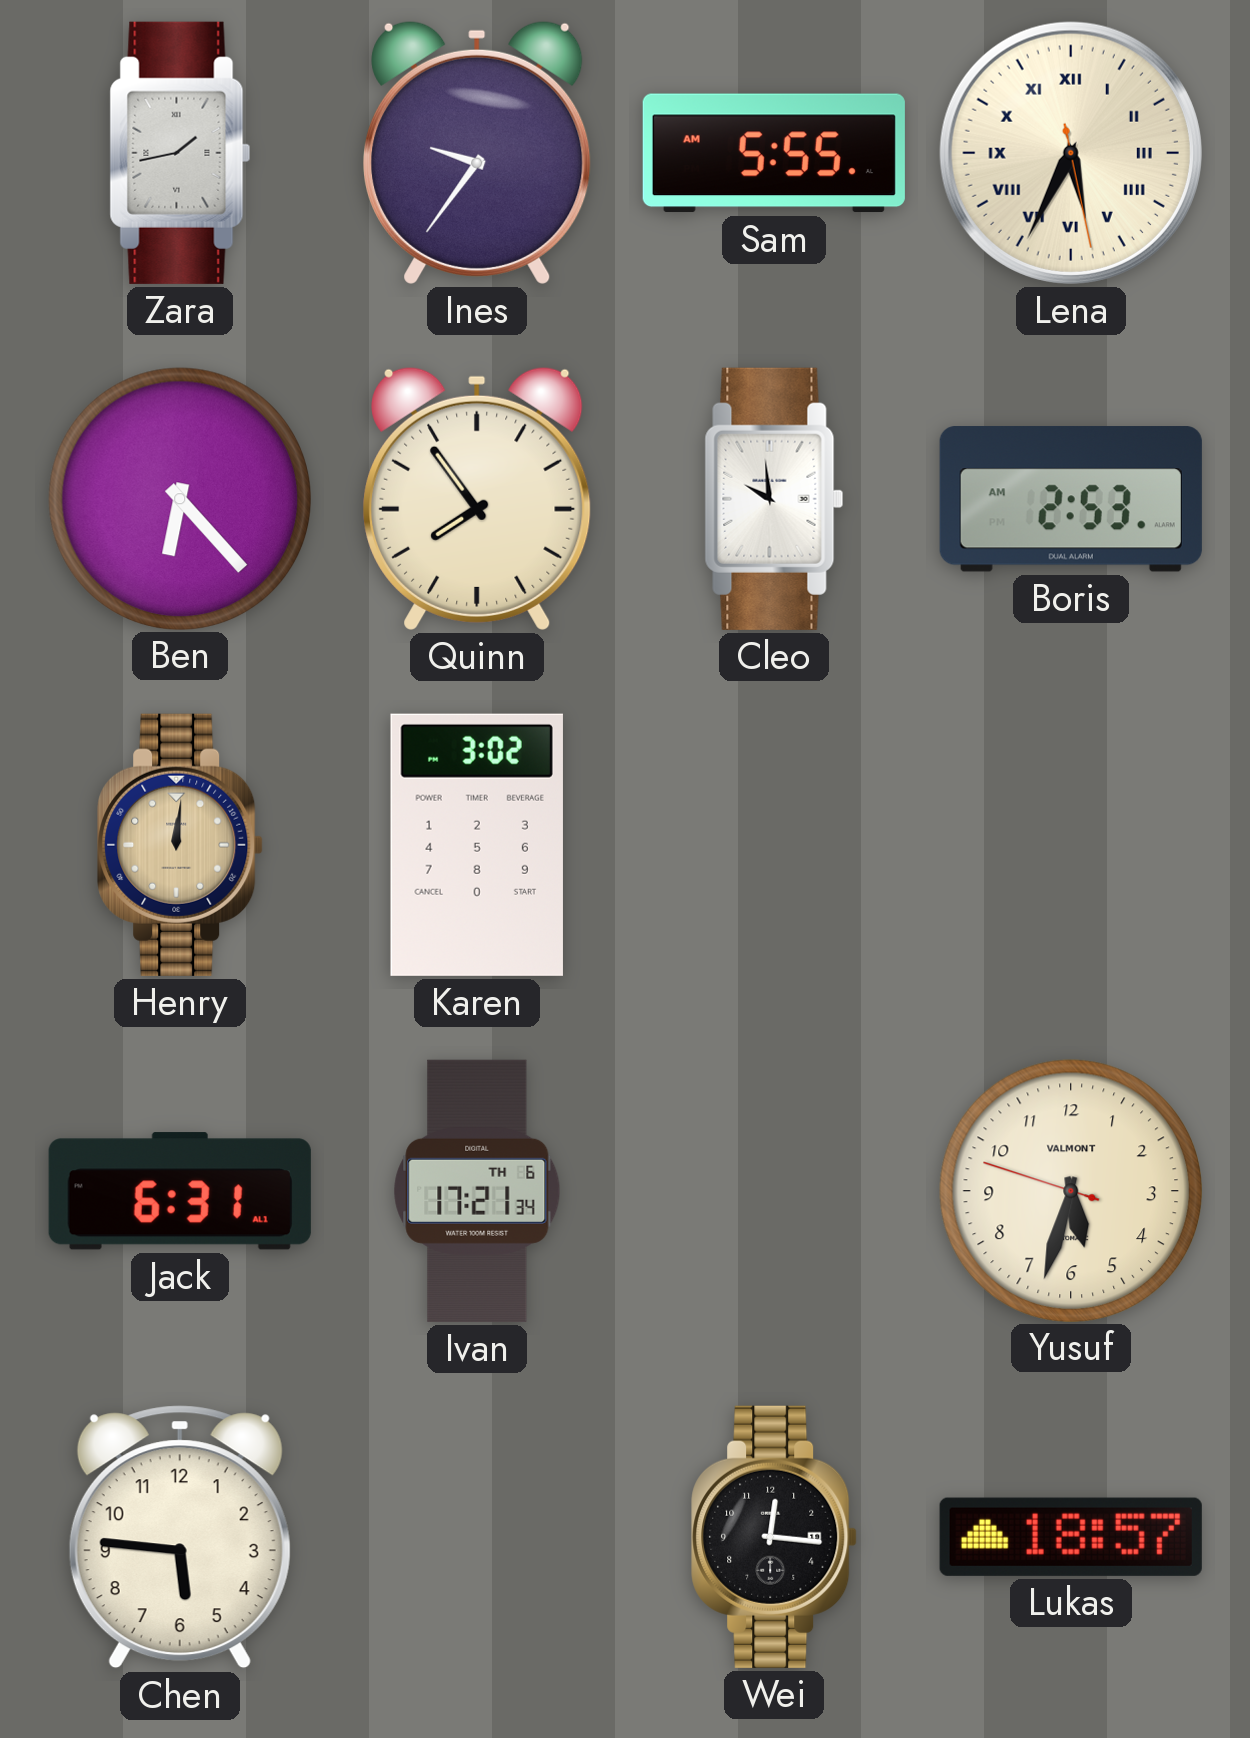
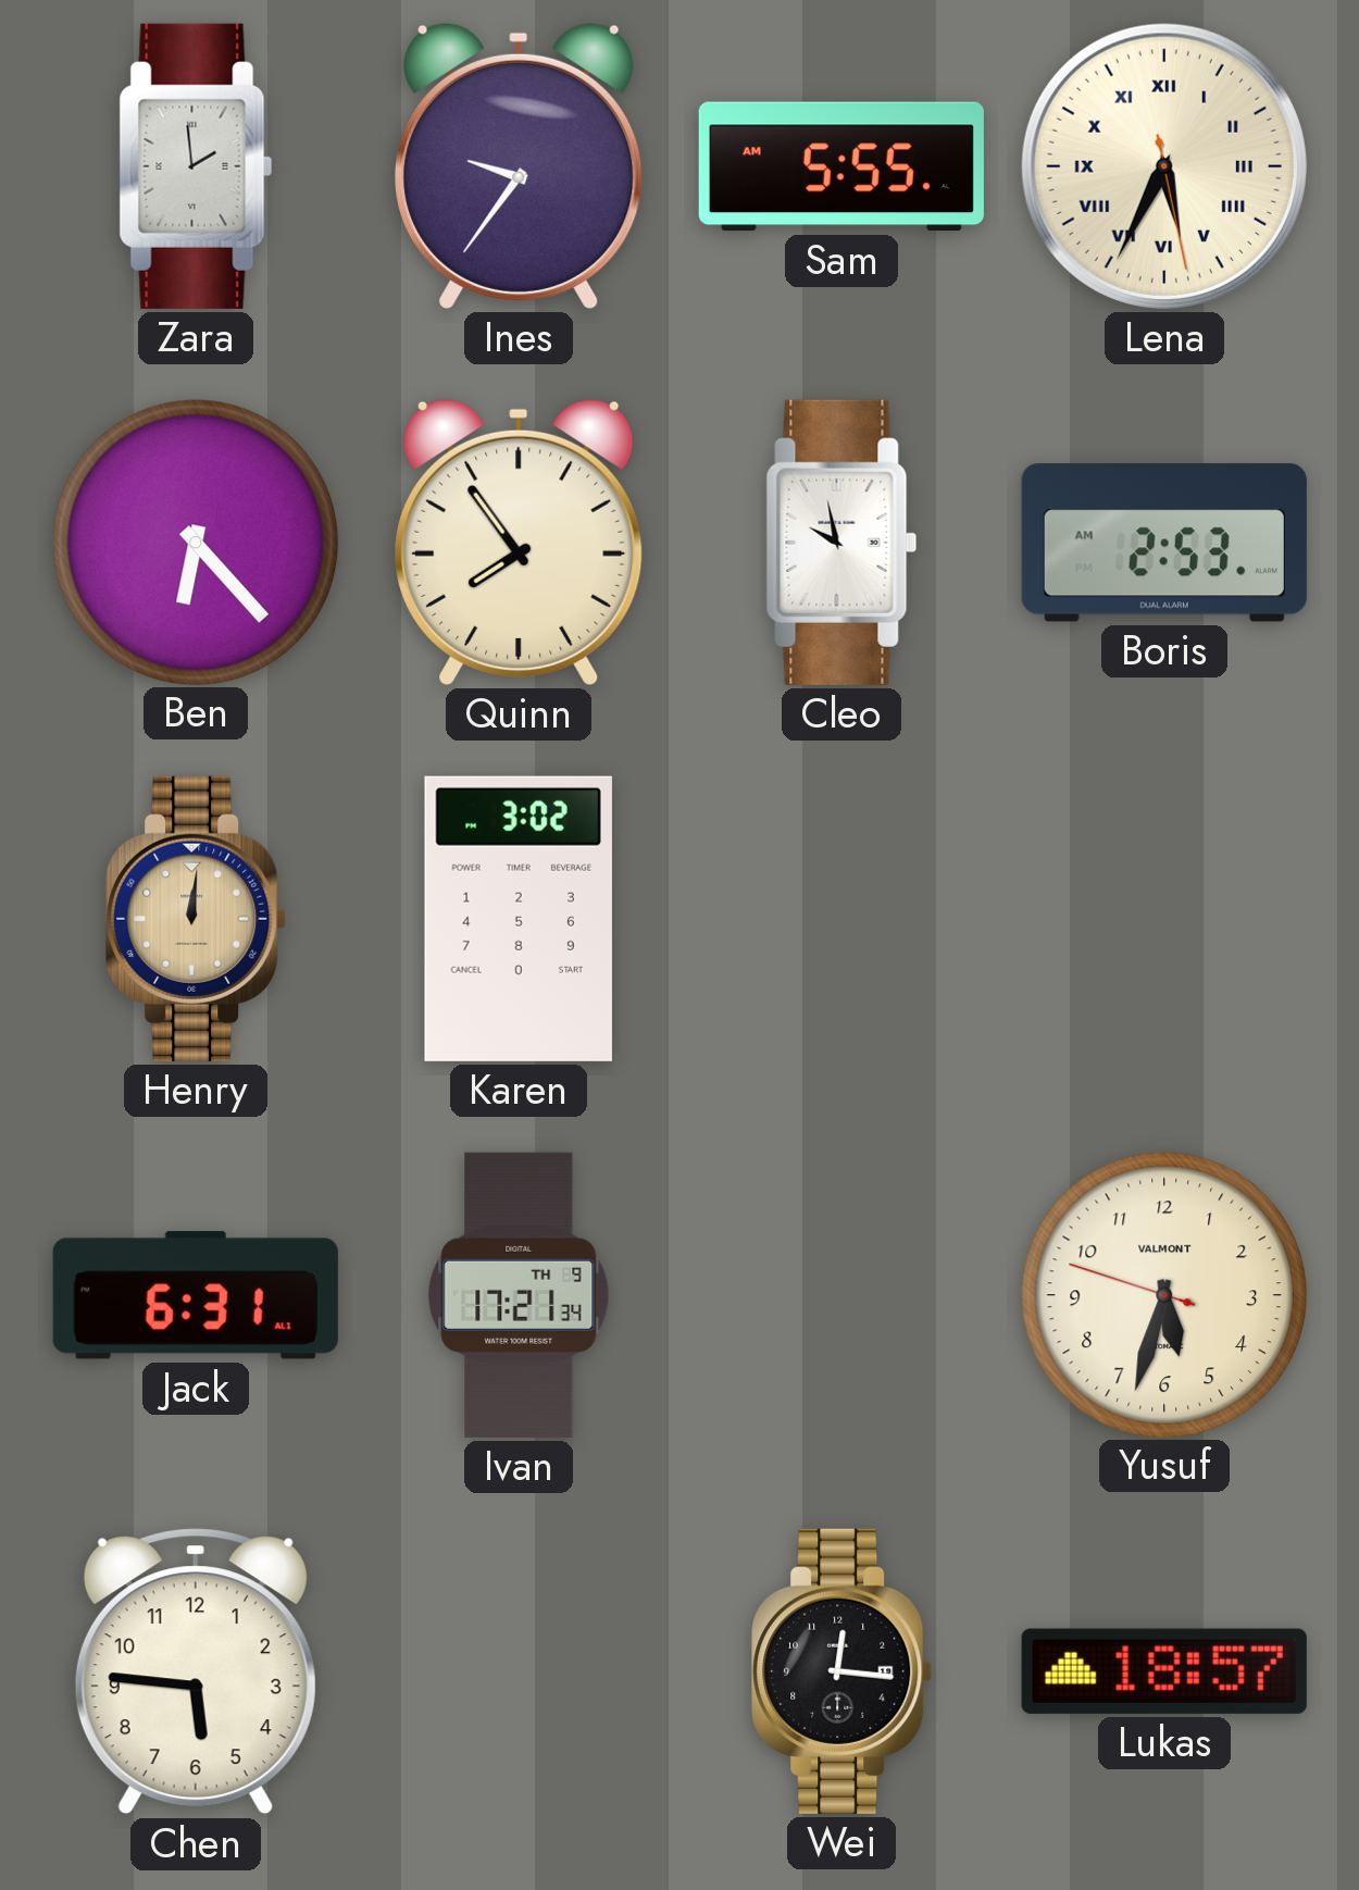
Zara: 1:43 -> 1:59 (196, 166)
Cleo: 9:59 -> 9:58 (841, 543)
Ivan date: TH 6 -> TH 9 (519, 1295)
